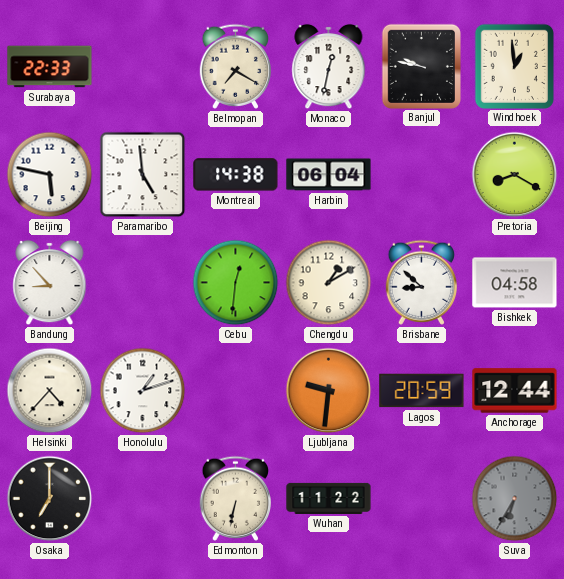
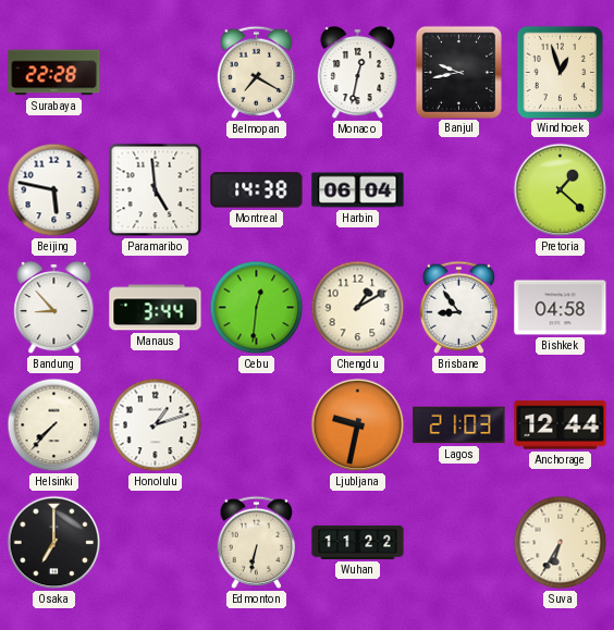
Surabaya: 22:33 -> 22:28 (54, 73)
Banjul: 9:47 -> 9:43 (458, 72)
Windhoek: 12:59 -> 12:57 (560, 72)
Pretoria: 8:20 -> 1:22 (561, 190)
Manaus: none -> 3:44 (156, 308)
Brisbane: 8:52 -> 8:54 (458, 307)
Helsinki: 4:37 -> 7:37 (54, 425)
Ljubljana: 9:31 -> 9:32 (358, 425)
Lagos: 20:59 -> 21:03 (459, 425)
Suva dial: grey -> cream (561, 543)
